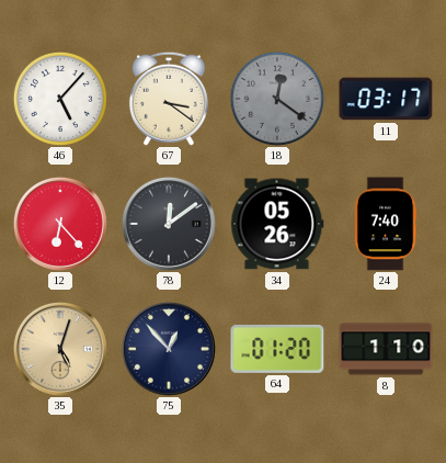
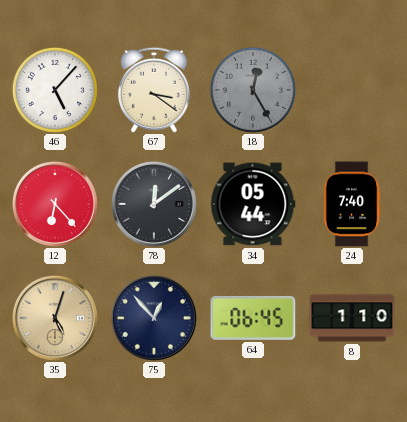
18: 12:21 -> 12:25 (253, 90)
11: 03:17 -> none (386, 99)
34: 05:26 -> 05:44 (253, 204)
64: 01:20 -> 06:45 (253, 318)
